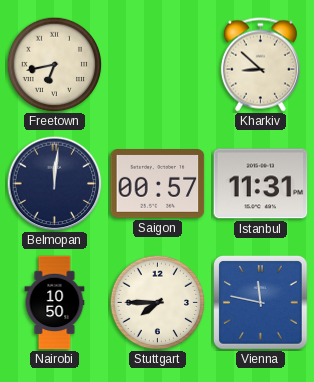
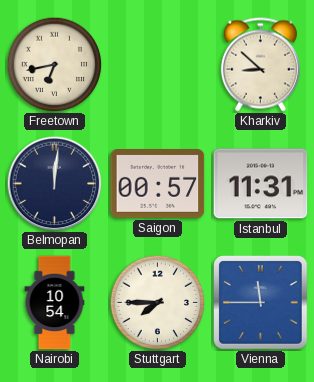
Nairobi: 10:50 -> 10:54 (55, 303)
Vienna: 11:47 -> 11:45 (261, 303)
